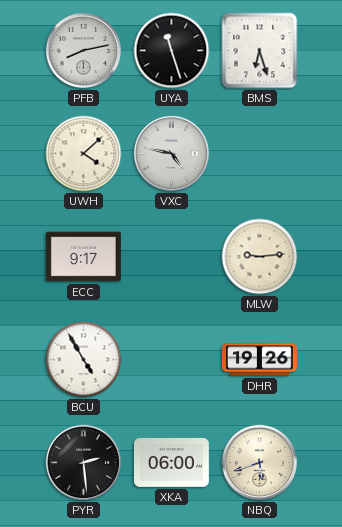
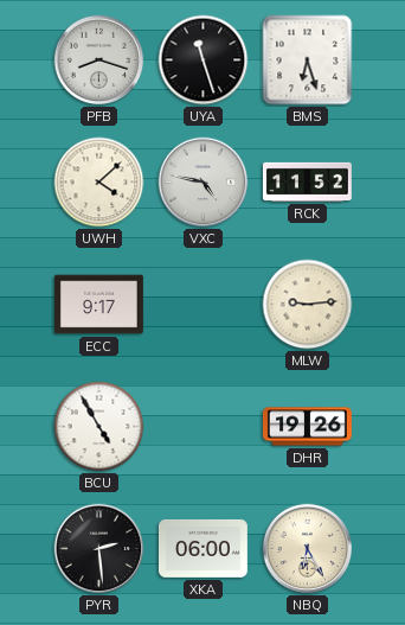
PFB: 8:13 -> 8:18 (99, 60)
RCK: none -> 11:52 (308, 181)
NBQ: 5:42 -> 6:25 (308, 549)
